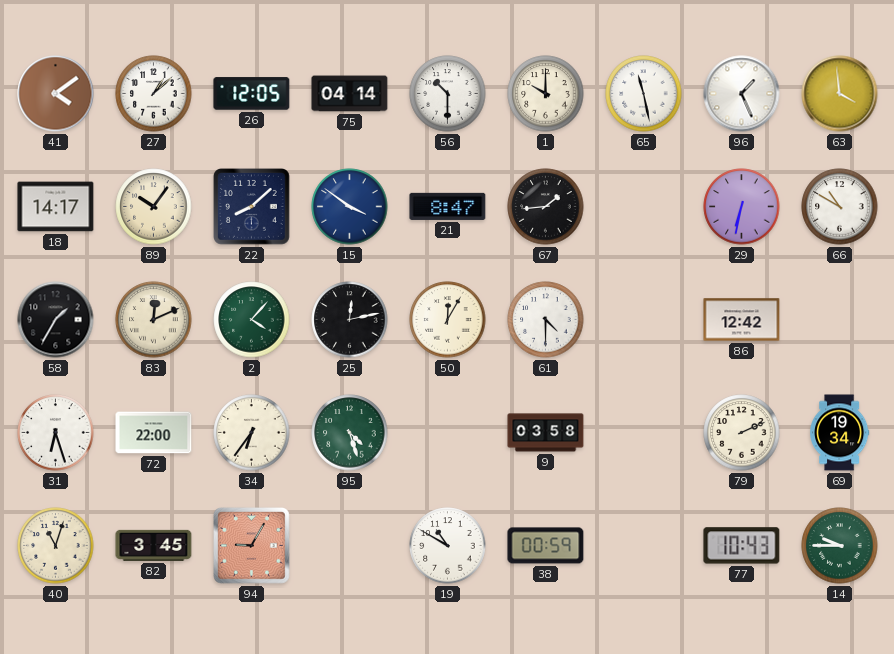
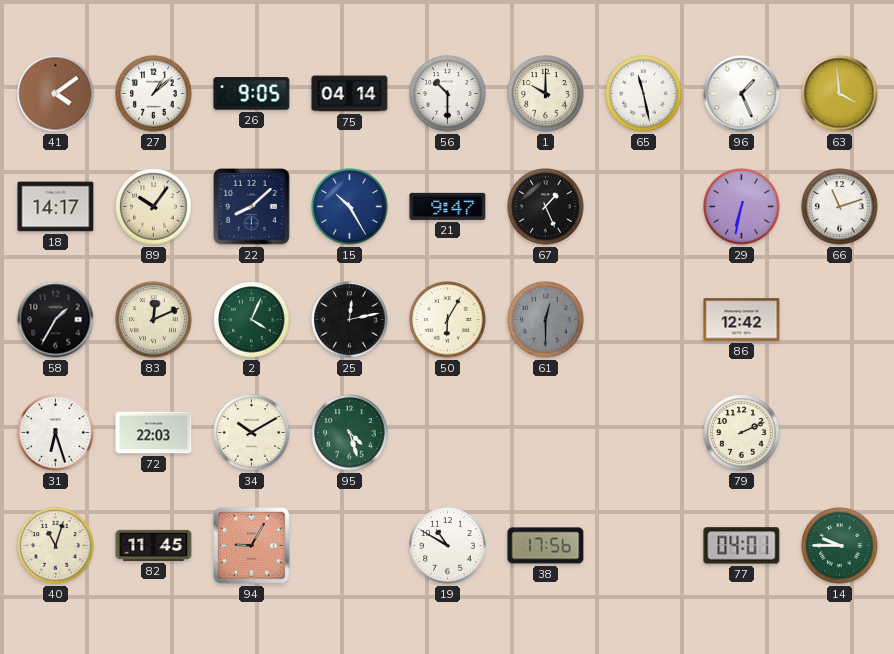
26: 12:05 -> 9:05 (252, 94)
15: 3:51 -> 10:25 (350, 207)
21: 8:47 -> 9:47 (448, 206)
67: 1:44 -> 1:26 (546, 207)
66: 10:50 -> 11:12 (840, 207)
2: 4:07 -> 4:04 (252, 320)
50: 12:05 -> 6:05 (448, 320)
61: 4:30 -> 12:30 (546, 320)
61 dial: white -> grey (546, 320)
72: 22:00 -> 22:03 (154, 433)
34: 6:36 -> 10:10 (252, 433)
9: 03:58 -> none (546, 433)
69: 19:34 -> none (840, 433)
82: 3:45 -> 11:45 (154, 545)
38: 00:59 -> 17:56 (546, 546)
77: 10:43 -> 04:01 (742, 546)
